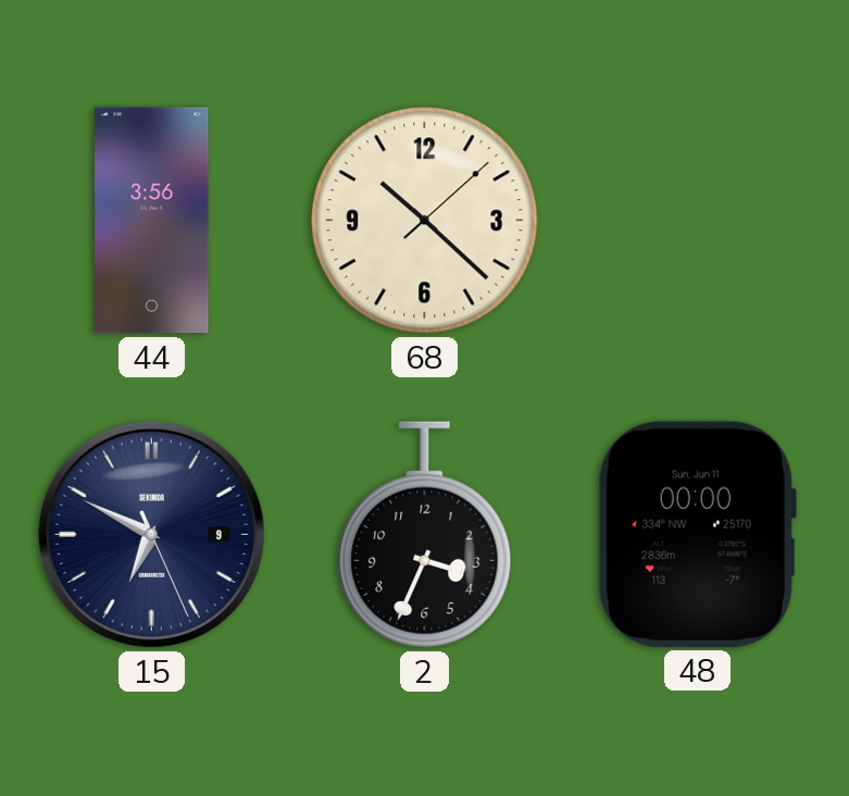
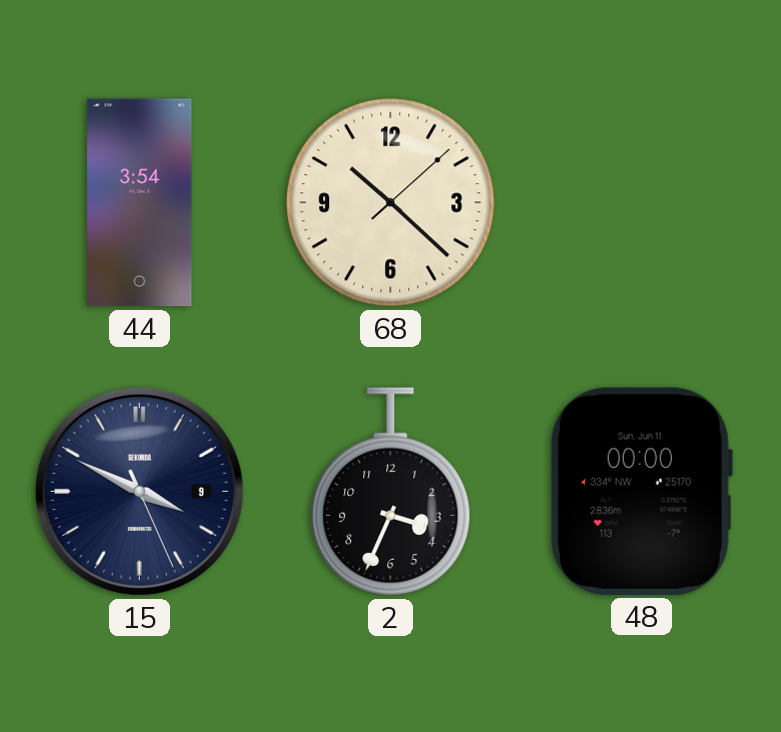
44: 3:56 -> 3:54 (140, 203)
15: 6:49 -> 3:49 (139, 491)
